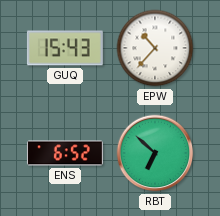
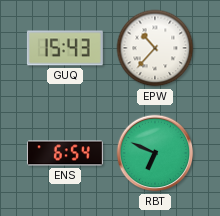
ENS: 6:52 -> 6:54 (65, 153)
RBT: 6:52 -> 6:49 (155, 153)
